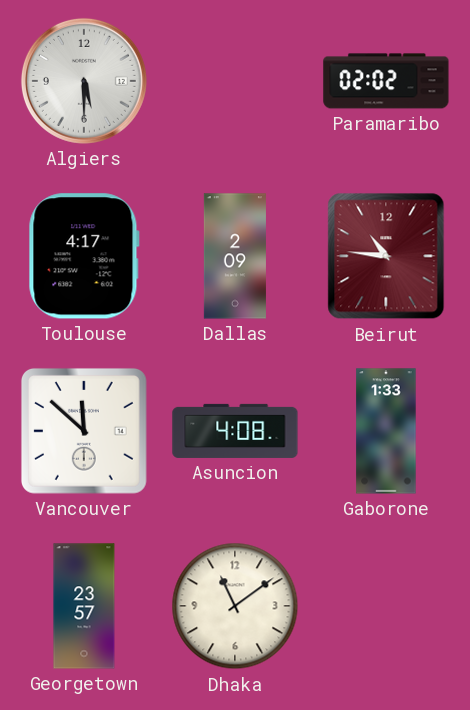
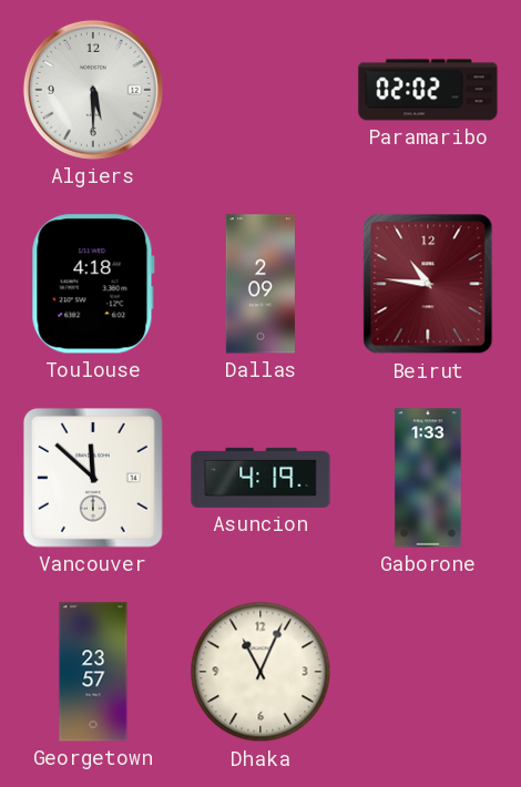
Toulouse: 4:17 -> 4:18 (93, 284)
Asuncion: 4:08 -> 4:19 (260, 478)
Dhaka: 11:09 -> 11:04 (260, 672)
